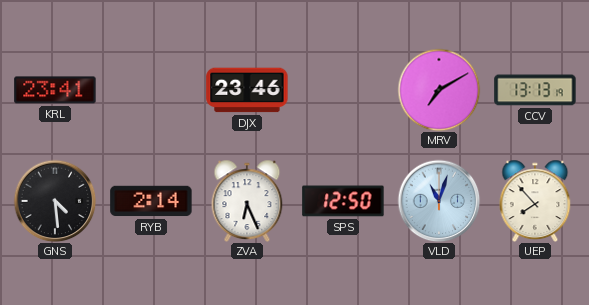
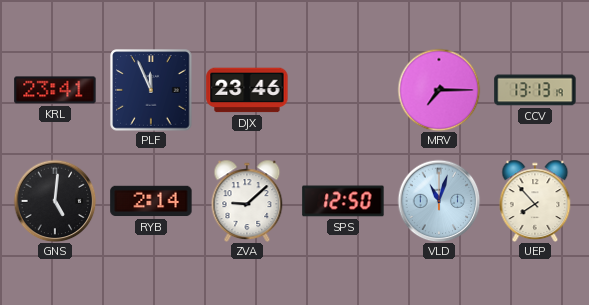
PLF: none -> 11:56 (151, 90)
MRV: 7:10 -> 7:15 (439, 90)
GNS: 4:29 -> 5:01 (55, 201)
ZVA: 6:26 -> 9:08 (247, 201)
